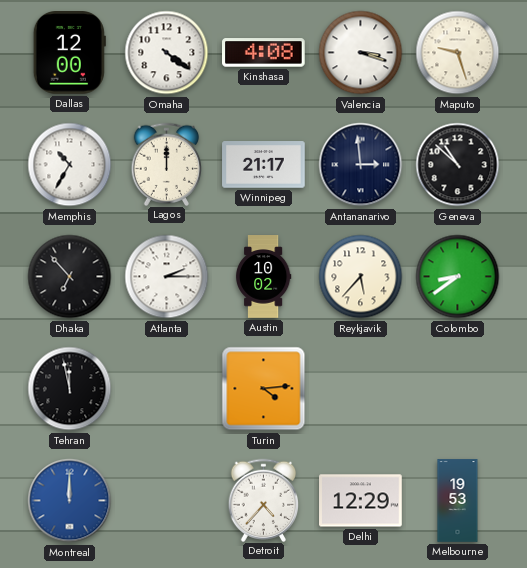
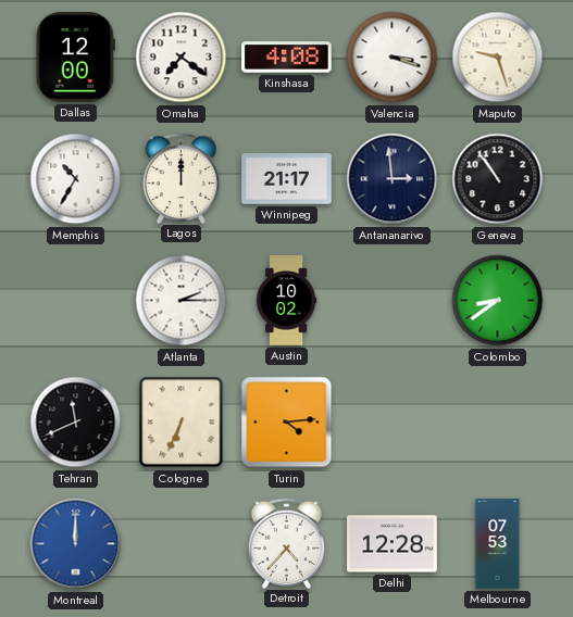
Omaha: 4:21 -> 7:21 (182, 58)
Geneva: 10:52 -> 10:54 (498, 179)
Dhaka: 6:53 -> none (70, 277)
Reykjavik: 5:37 -> none (361, 277)
Tehran: 11:58 -> 11:41 (76, 423)
Cologne: none -> 6:34 (182, 423)
Delhi: 12:29 -> 12:28 (393, 544)
Melbourne: 19:53 -> 07:53 (498, 544)
